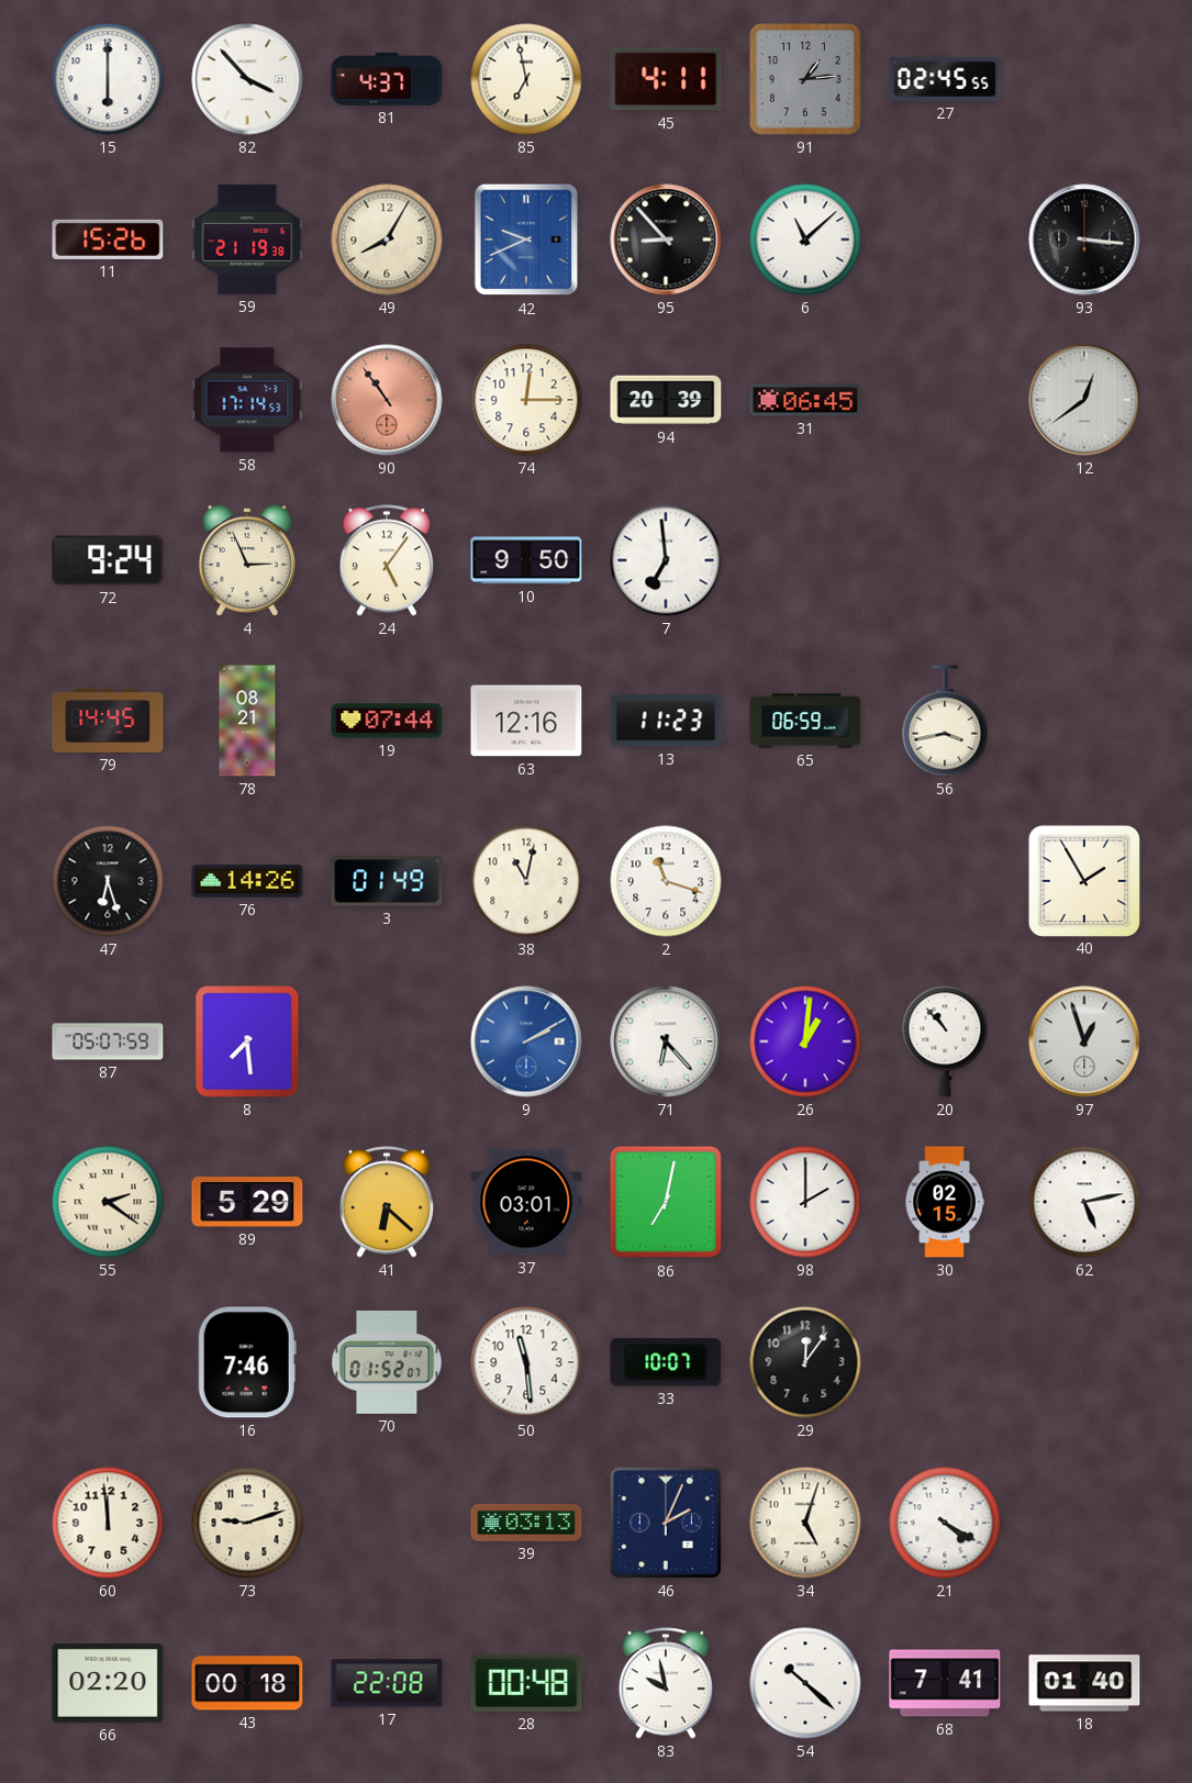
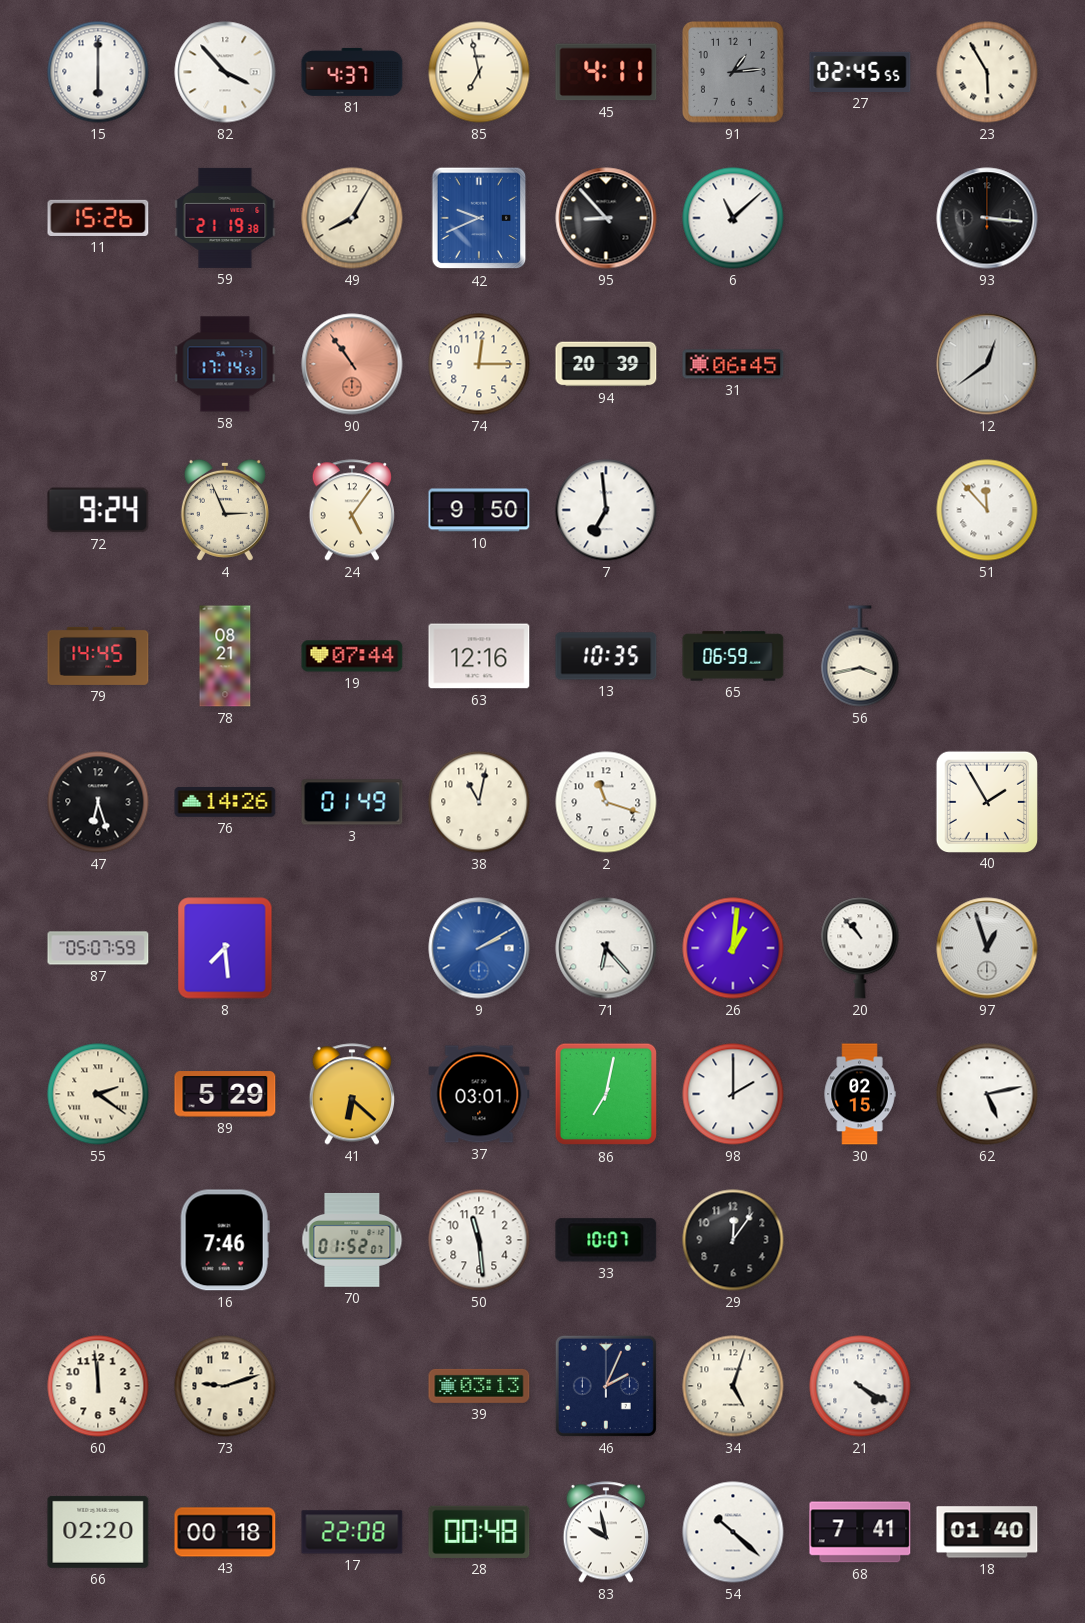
23: none -> 5:55 (987, 72)
51: none -> 11:53 (987, 510)
13: 11:23 -> 10:35 (606, 656)
